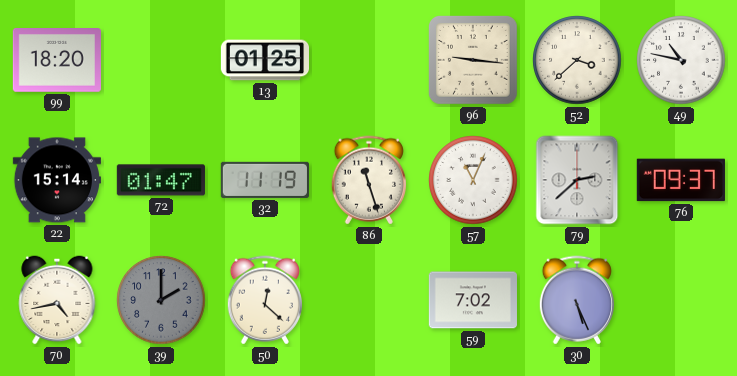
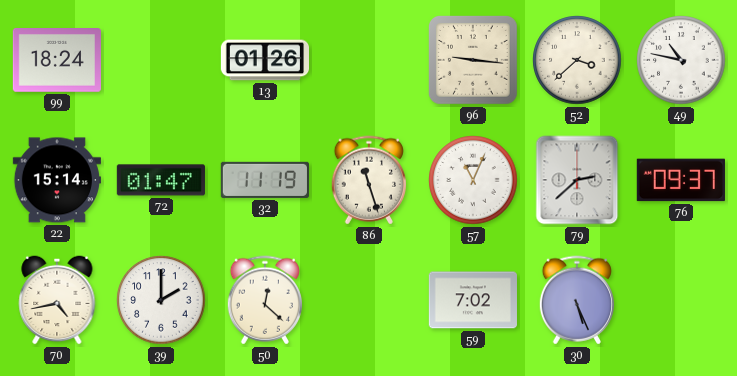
99: 18:20 -> 18:24 (57, 61)
13: 01:25 -> 01:26 (264, 60)
39 dial: grey -> white (161, 300)
